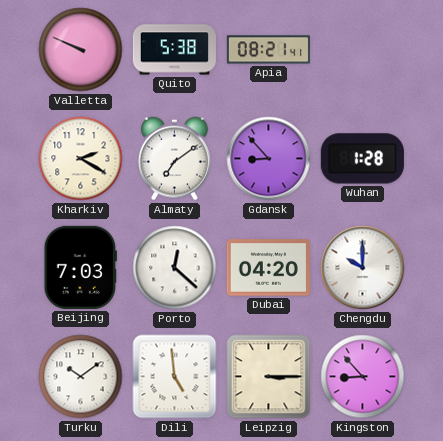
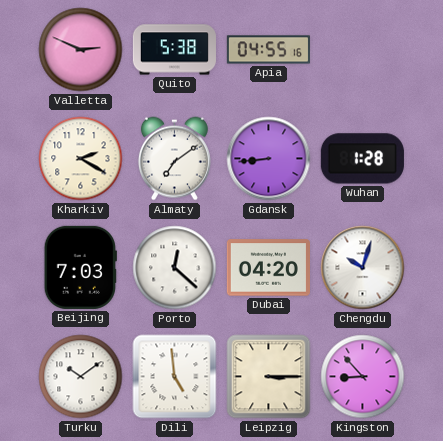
Valletta: 9:49 -> 2:49 (81, 50)
Apia: 08:21 -> 04:55 (268, 50)
Gdansk: 8:53 -> 8:44 (269, 159)
Chengdu: 10:00 -> 10:03 (363, 268)
